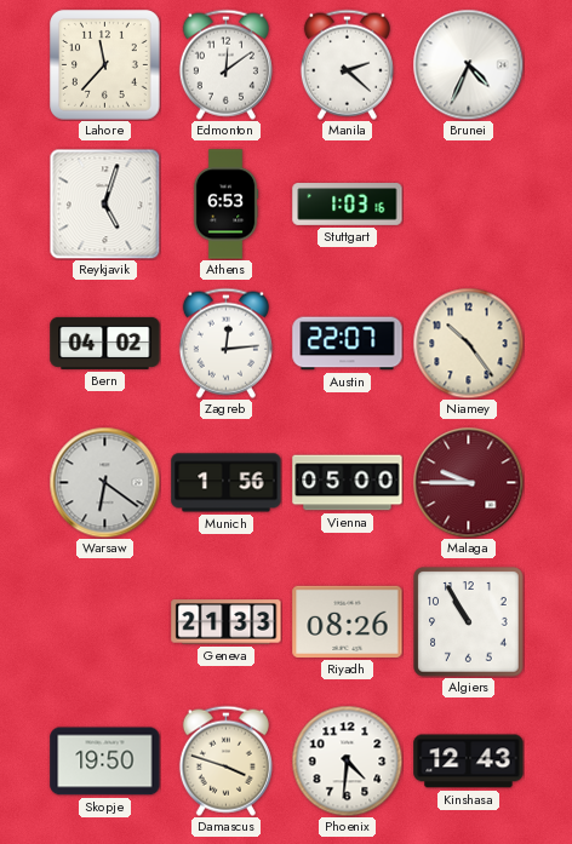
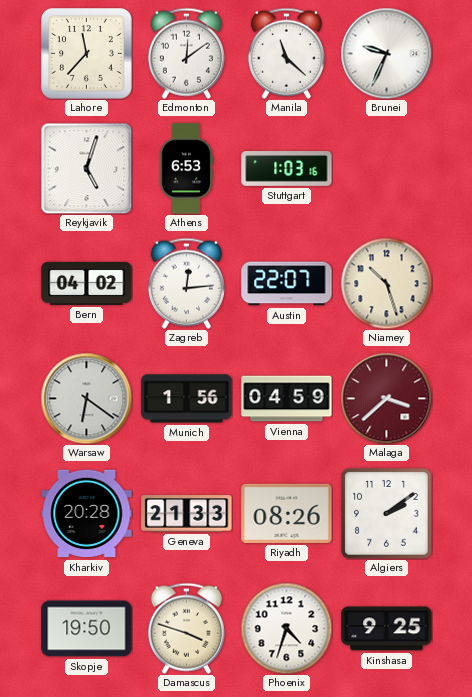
Manila: 2:22 -> 11:22 (286, 53)
Brunei: 4:34 -> 9:34 (386, 53)
Niamey: 10:24 -> 10:27 (386, 283)
Vienna: 05:00 -> 04:59 (287, 399)
Malaga: 9:45 -> 3:38 (386, 398)
Kharkiv: none -> 20:28 (87, 514)
Algiers: 10:55 -> 2:09 (387, 514)
Phoenix: 4:31 -> 4:33 (286, 628)
Kinshasa: 12:43 -> 9:25 (387, 629)
